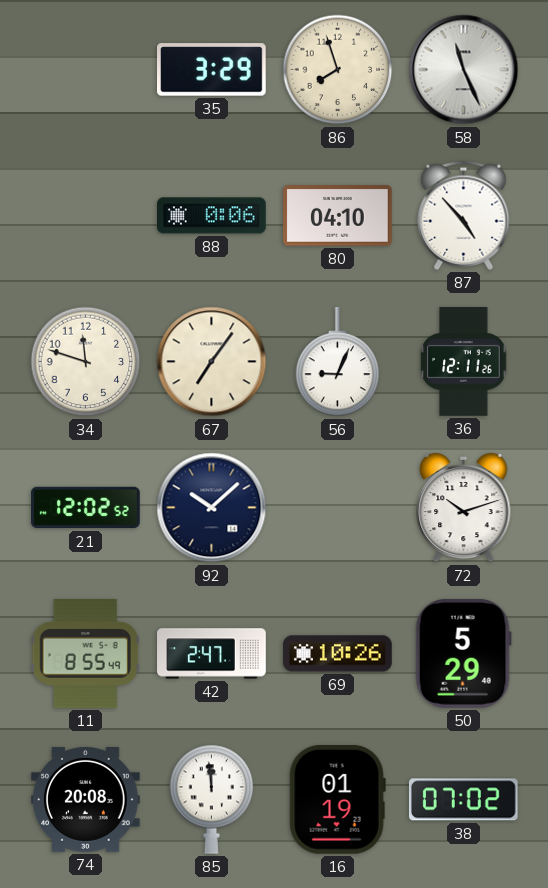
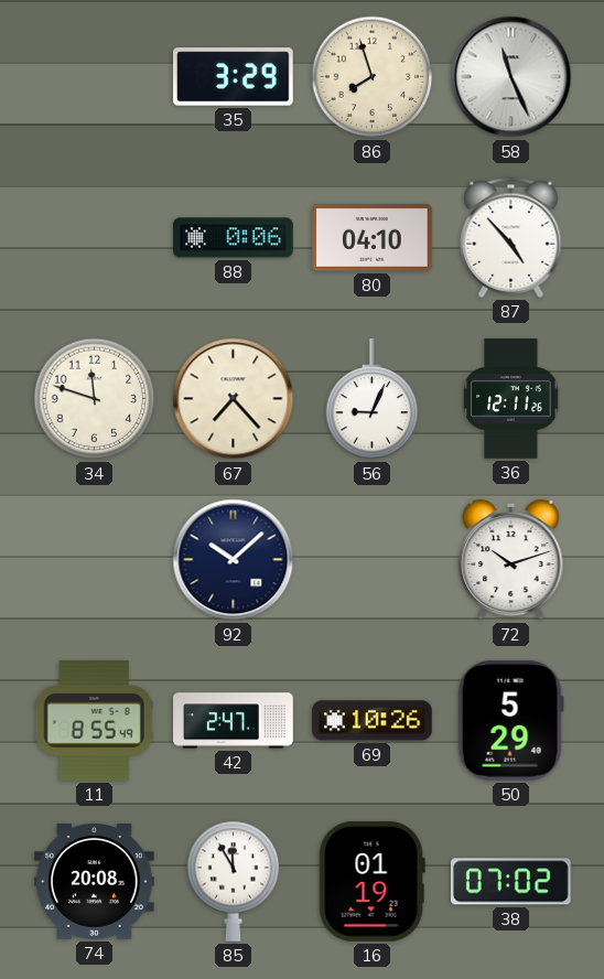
67: 7:06 -> 7:23 (234, 399)
21: 12:02 -> none (86, 508)
85: 11:59 -> 11:55 (234, 881)
